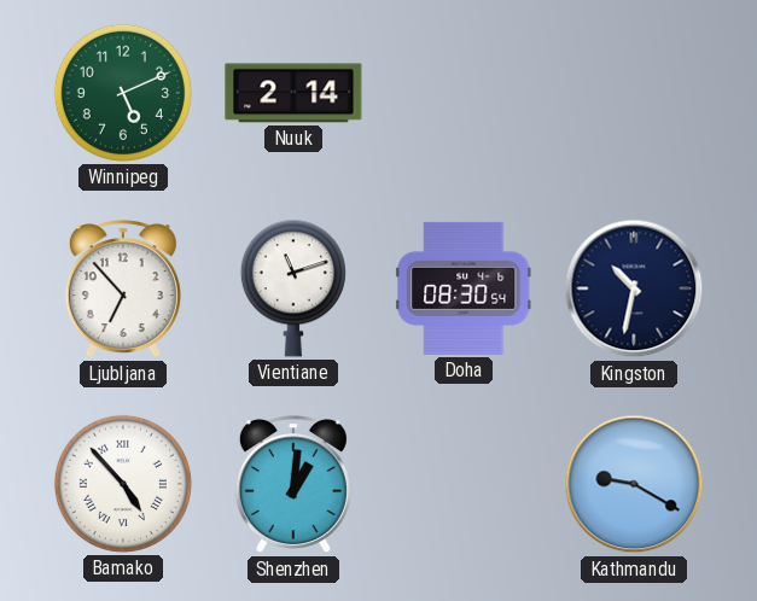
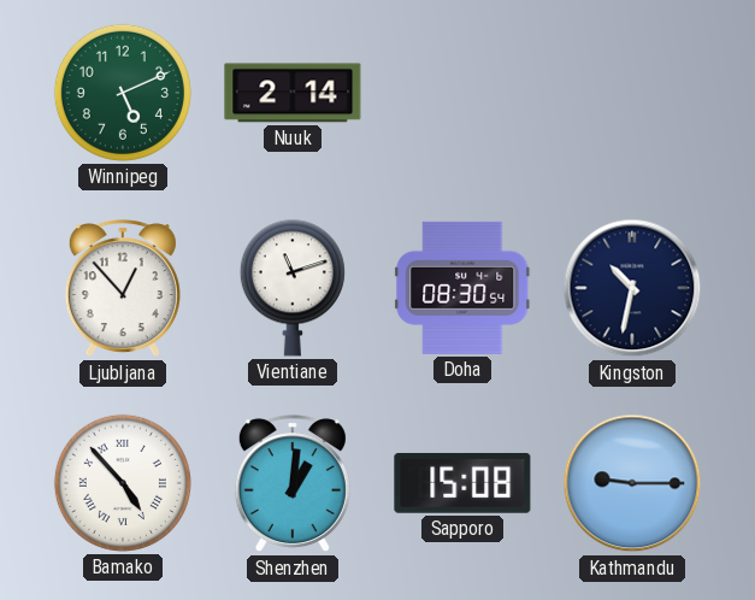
Ljubljana: 6:53 -> 12:53 (123, 289)
Sapporo: none -> 15:08 (462, 483)
Kathmandu: 9:20 -> 9:15 (632, 483)
